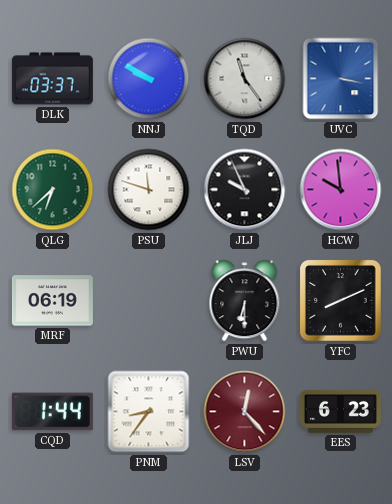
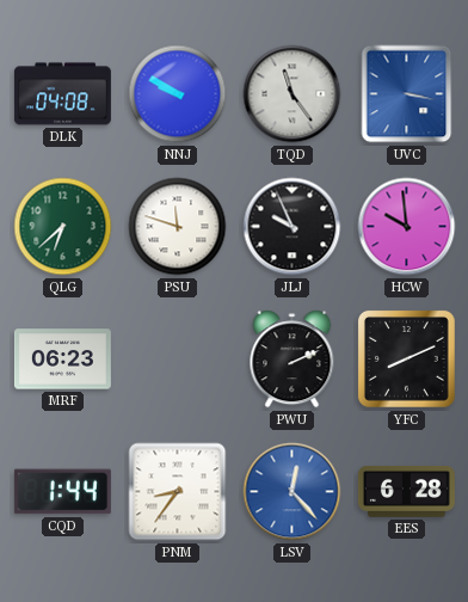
DLK: 03:37 -> 04:08 (62, 94)
MRF: 06:19 -> 06:23 (62, 360)
PWU: 6:30 -> 2:11 (292, 360)
LSV dial: burgundy -> blue (292, 492)
EES: 6:23 -> 6:28 (406, 491)
